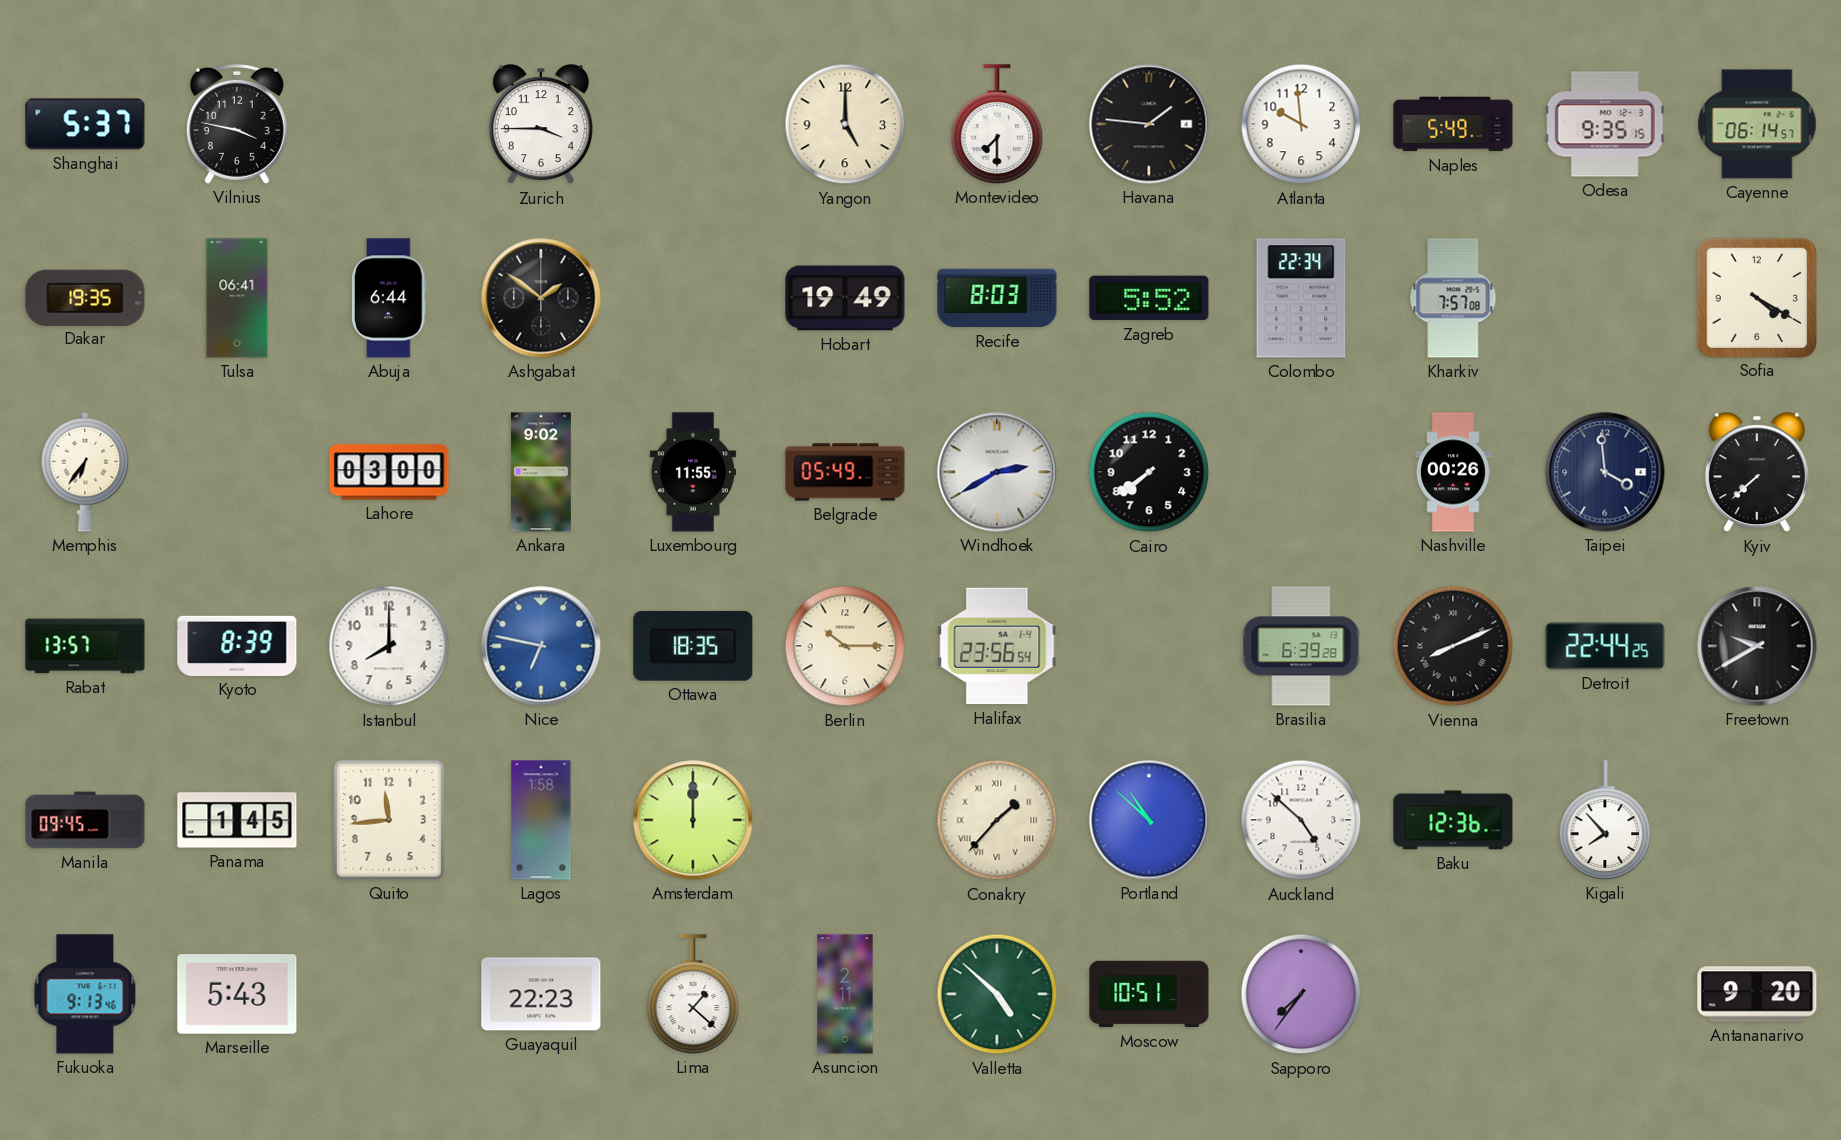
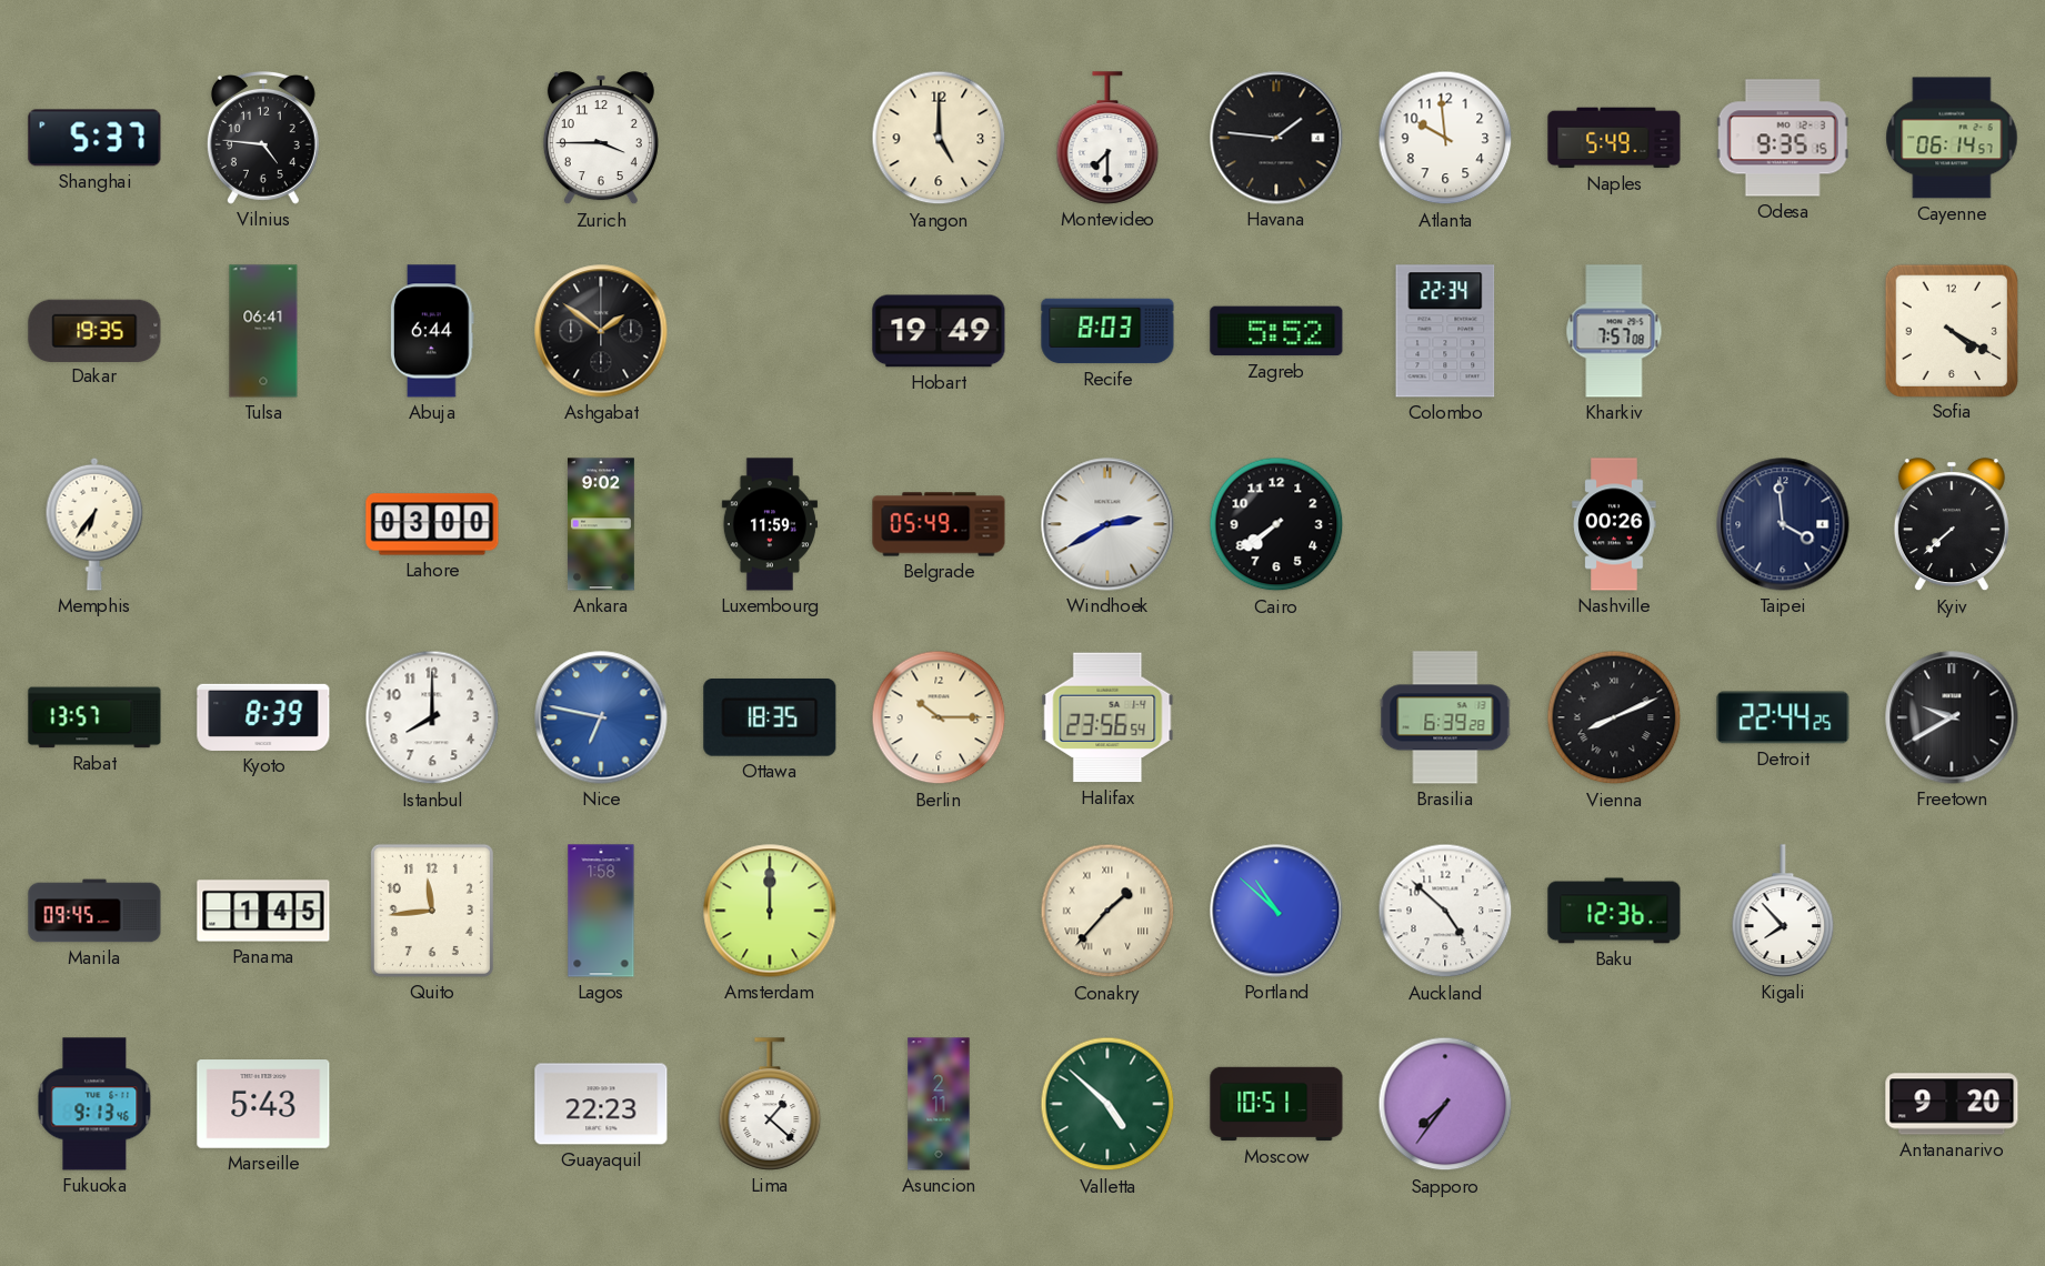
Vilnius: 3:47 -> 4:46 (263, 139)
Luxembourg: 11:55 -> 11:59 (770, 524)
